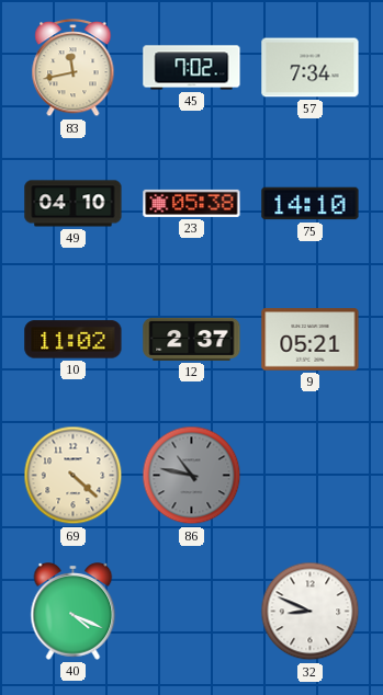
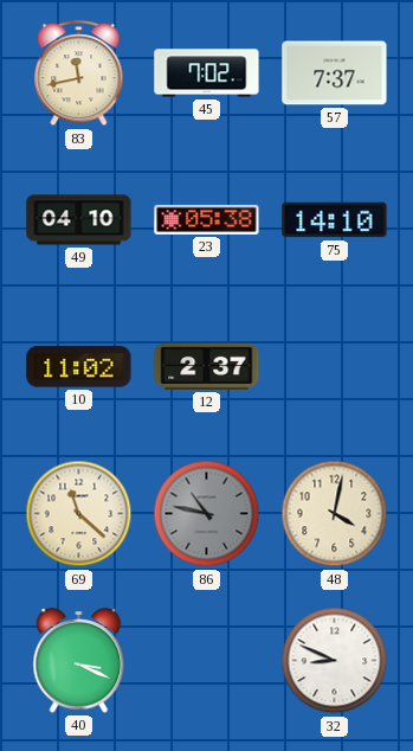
57: 7:34 -> 7:37 (335, 73)
9: 05:21 -> none (311, 340)
69: 4:22 -> 11:22 (79, 514)
48: none -> 4:02 (335, 514)
40: 4:19 -> 3:19 (79, 661)
